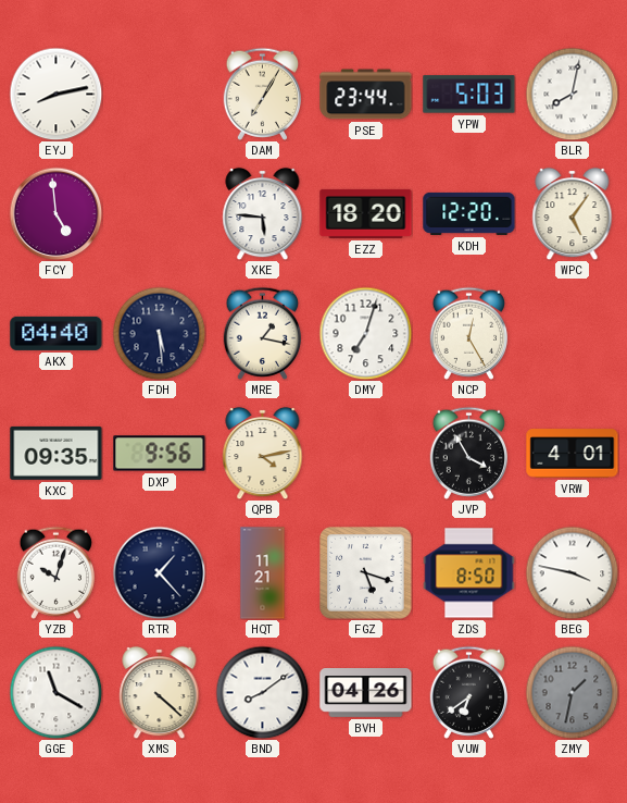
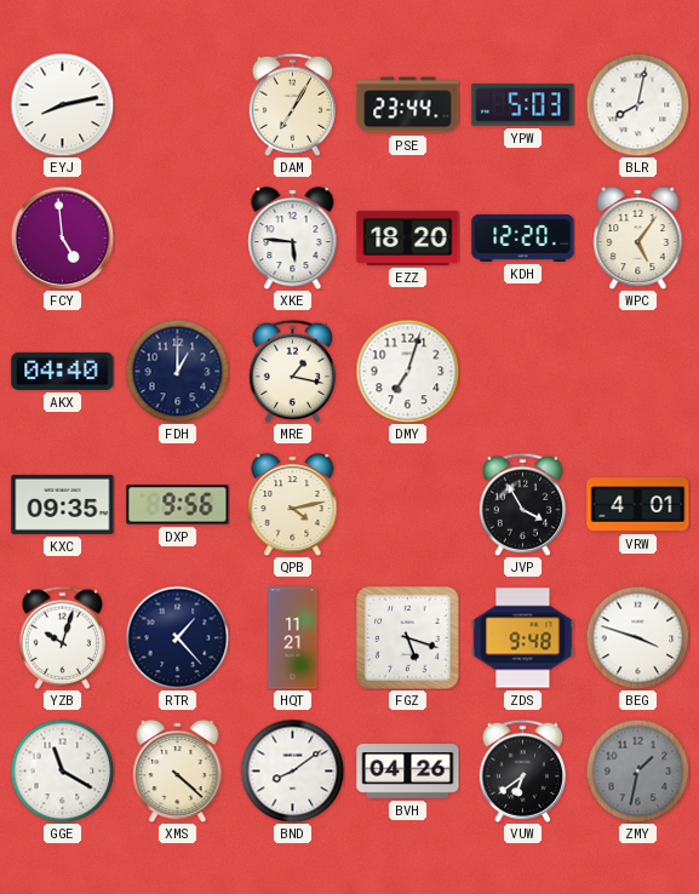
FDH: 5:29 -> 1:00 (177, 371)
NCP: 12:25 -> none (468, 333)
ZDS: 8:50 -> 9:48 (523, 638)
BEG: 3:47 -> 3:48 (637, 637)
